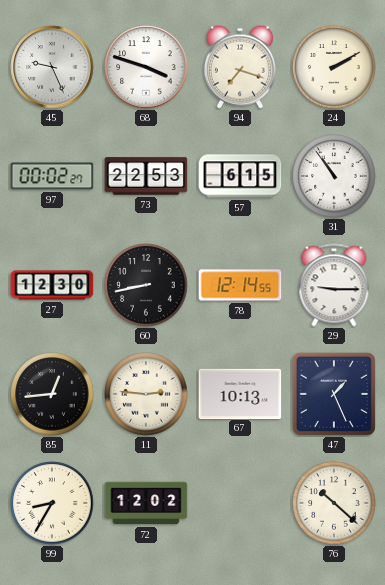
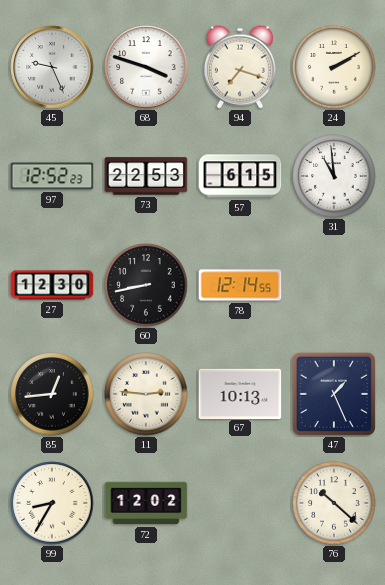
97: 00:02 -> 12:52 (52, 176)
31: 10:54 -> 10:59 (334, 176)
29: 9:15 -> none (334, 285)
